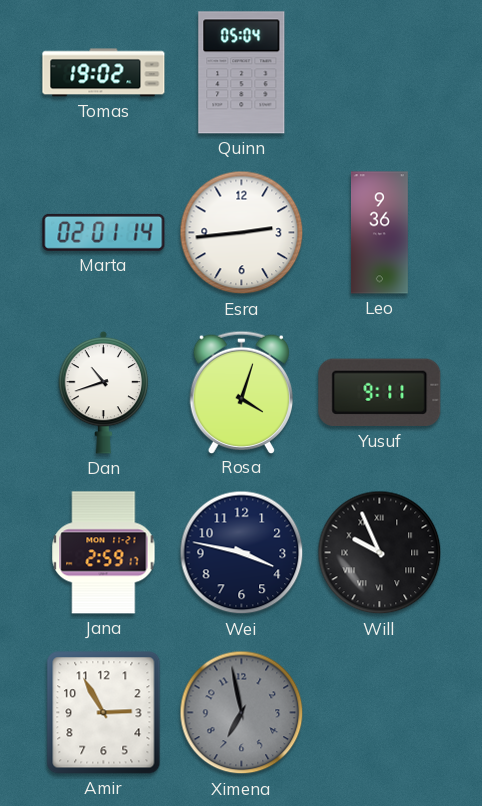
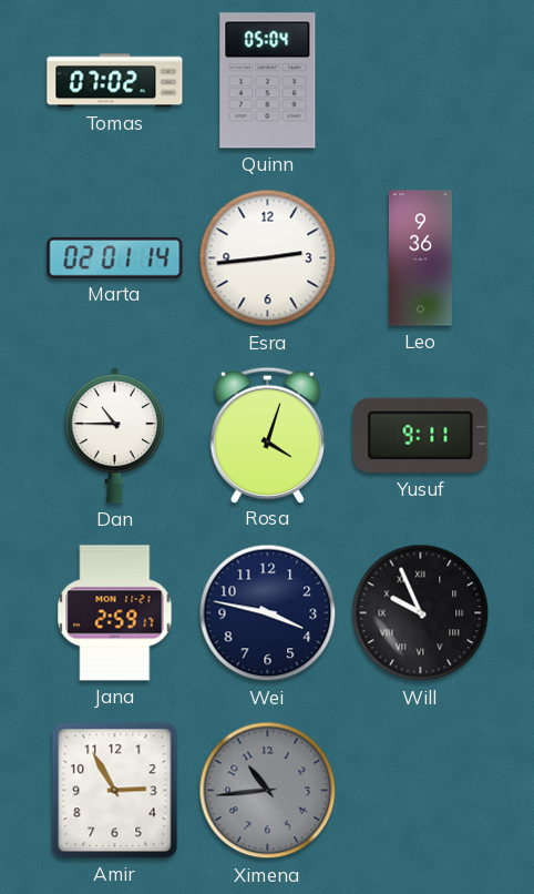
Tomas: 19:02 -> 07:02 (115, 81)
Dan: 10:42 -> 10:45 (115, 435)
Ximena: 6:58 -> 10:44 (268, 791)
